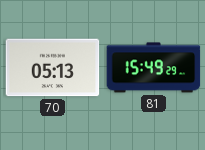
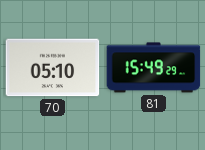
70: 05:13 -> 05:10 (53, 68)
